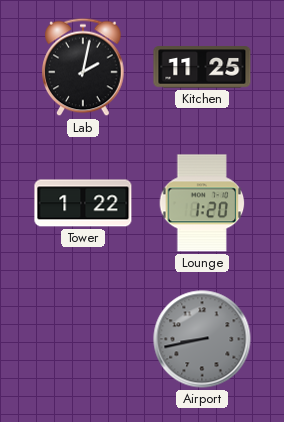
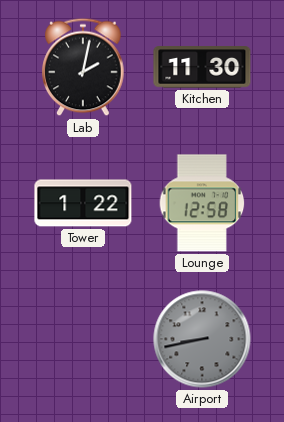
Kitchen: 11:25 -> 11:30 (202, 67)
Lounge: 1:20 -> 12:58 (202, 203)
